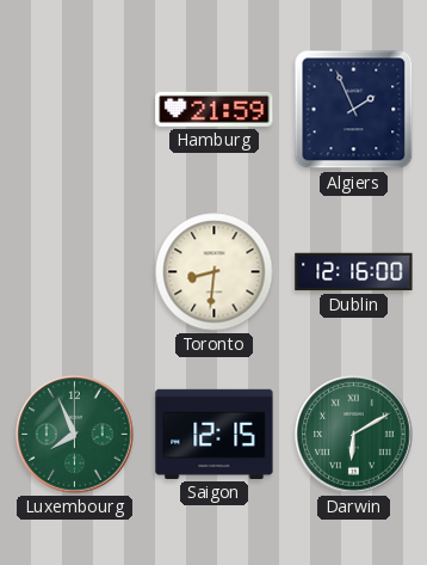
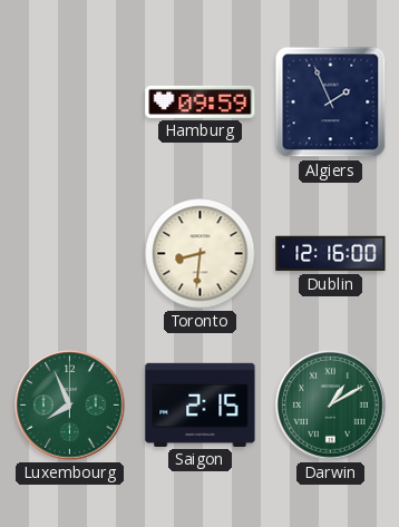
Hamburg: 21:59 -> 09:59 (201, 101)
Saigon: 12:15 -> 2:15 (201, 404)
Darwin: 6:10 -> 1:10 (331, 406)
